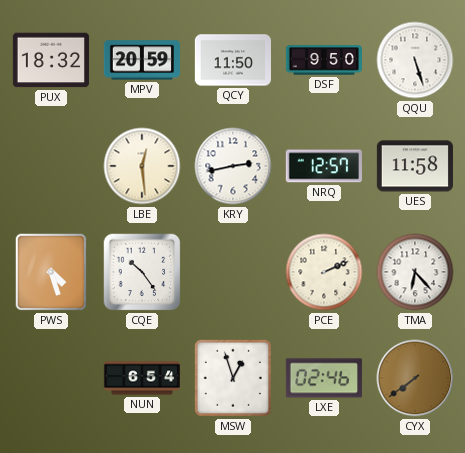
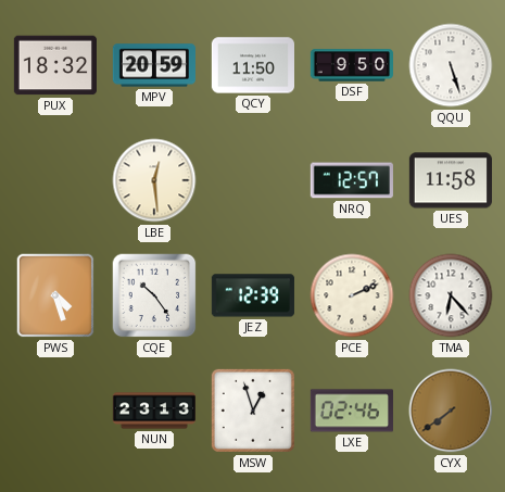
KRY: 2:43 -> none (233, 166)
JEZ: none -> 12:39 (253, 295)
NUN: 6:54 -> 23:13 (153, 411)
